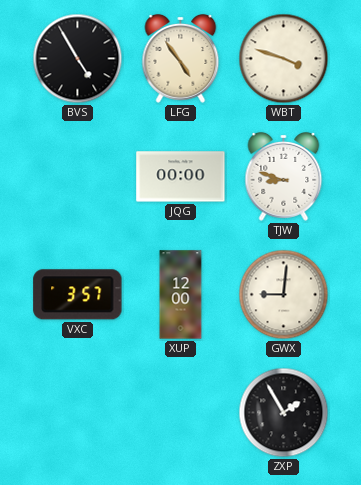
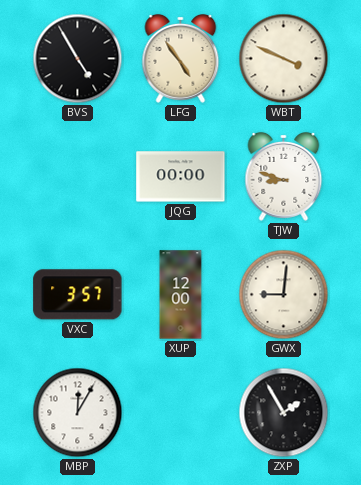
WBT: 3:48 -> 3:49 (284, 59)
MBP: none -> 12:05 (78, 413)
